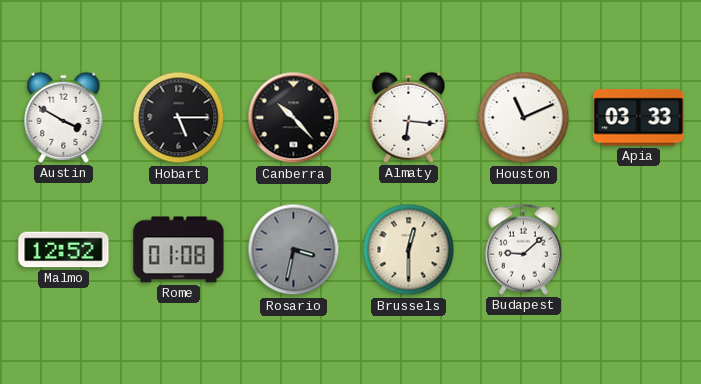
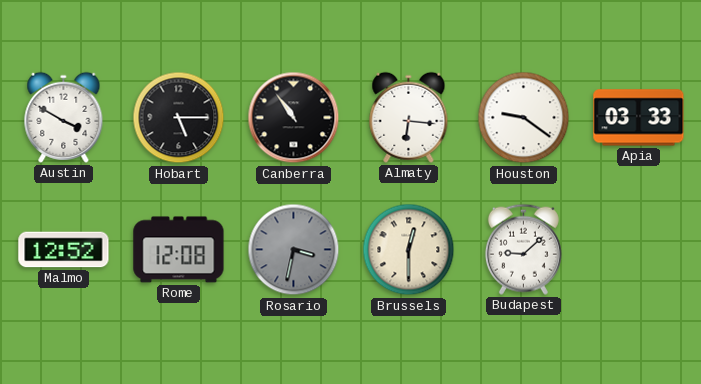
Canberra: 10:23 -> 10:54 (294, 118)
Houston: 11:11 -> 9:21 (524, 118)
Rome: 01:08 -> 12:08 (179, 250)
